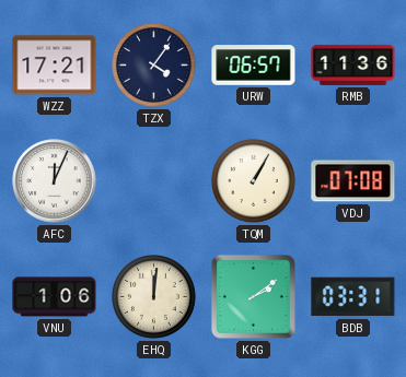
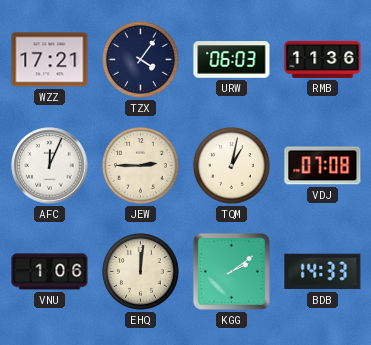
URW: 06:57 -> 06:03 (232, 60)
JEW: none -> 2:45 (141, 166)
TQM: 1:05 -> 1:02 (232, 166)
BDB: 03:31 -> 14:33 (323, 272)
